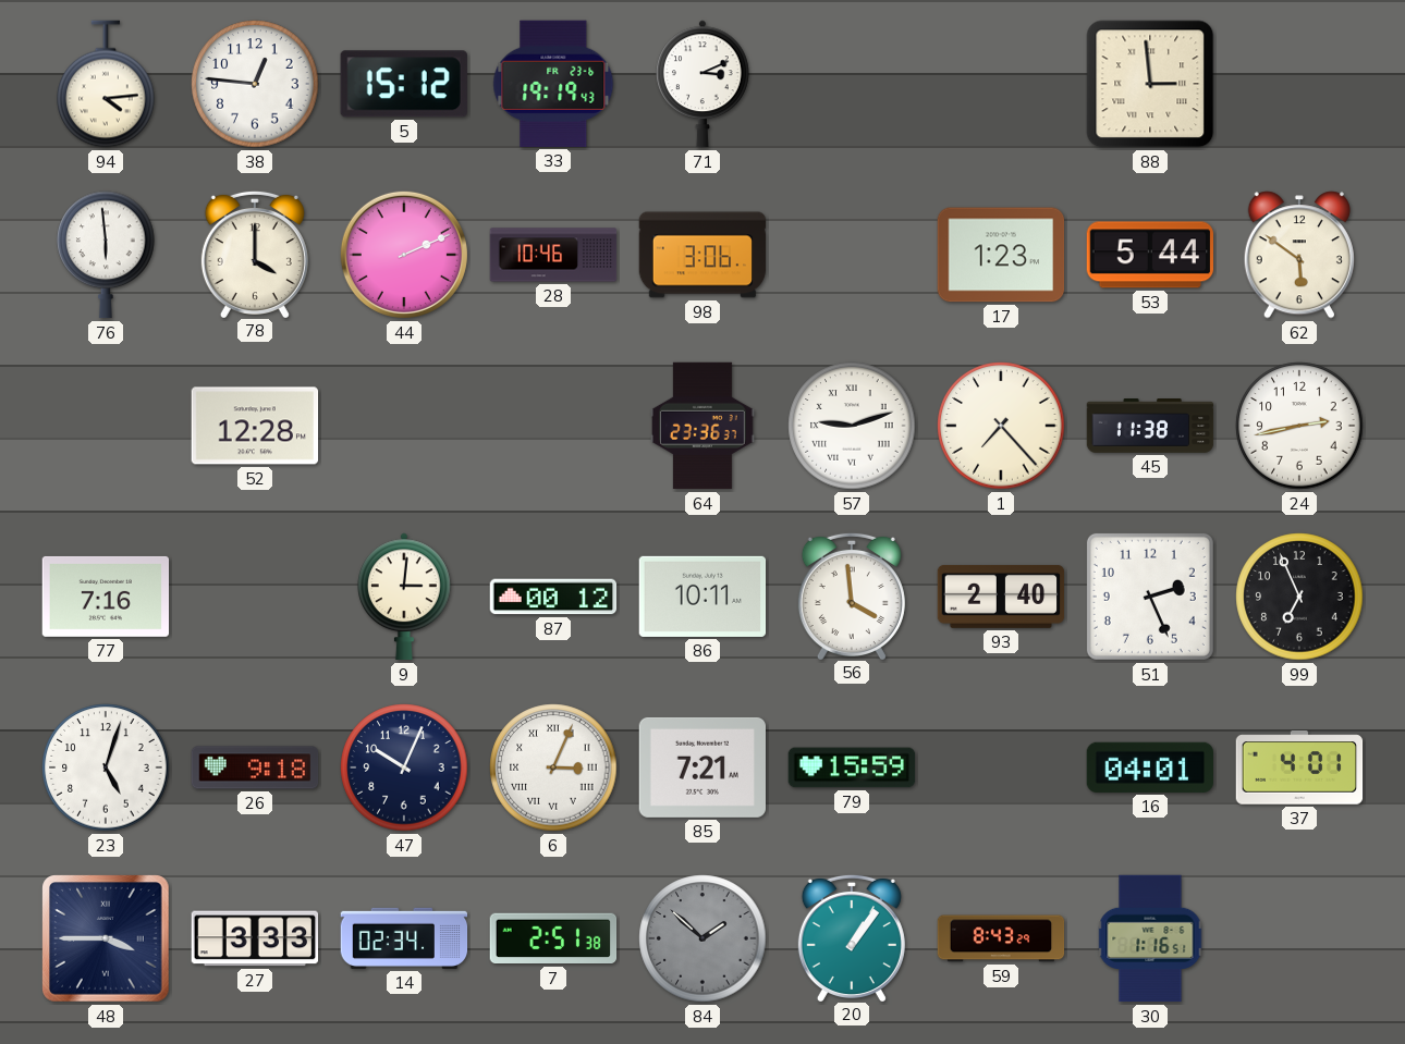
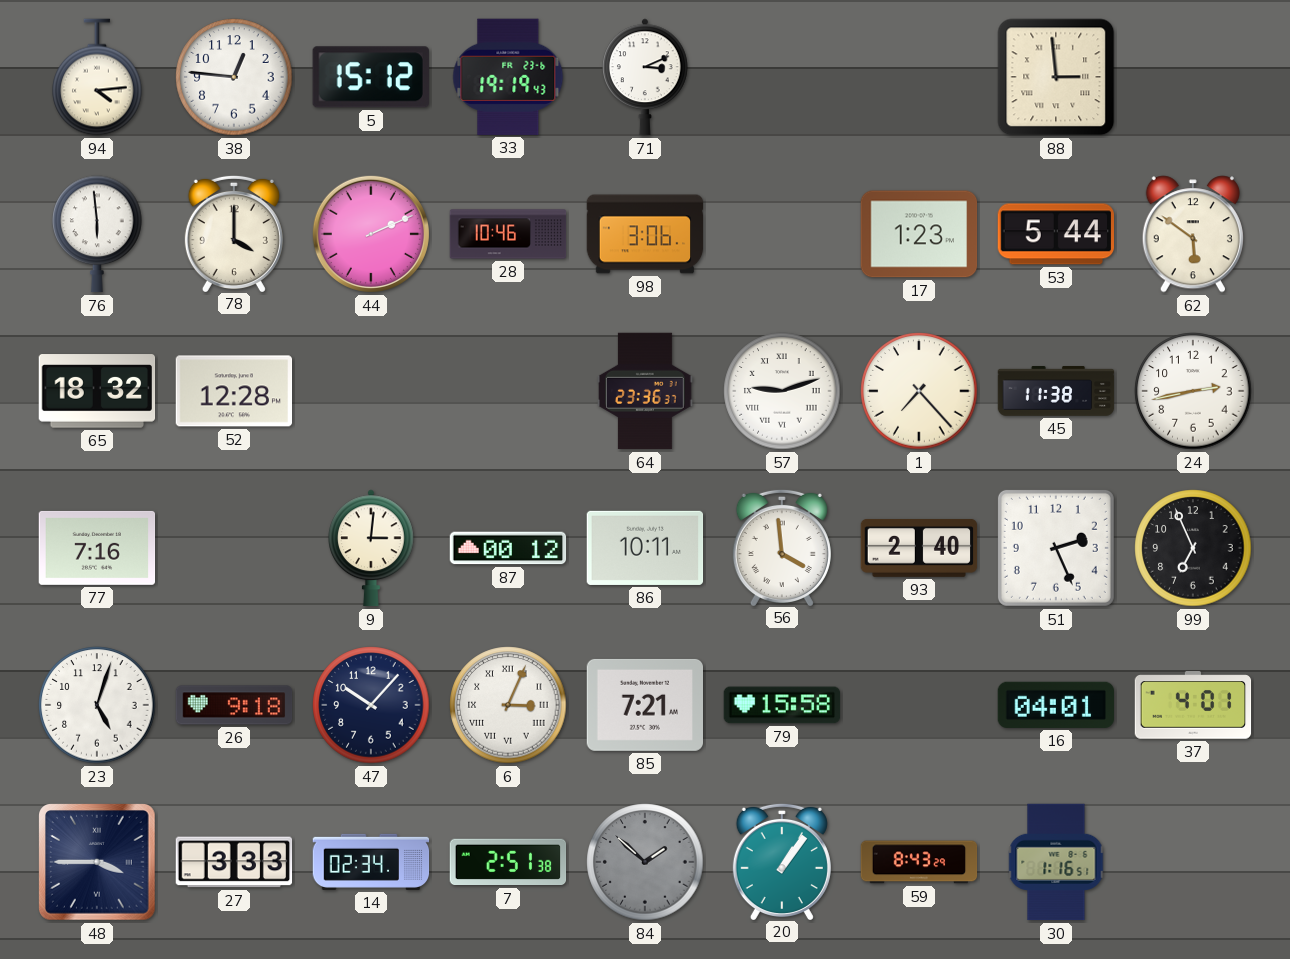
65: none -> 18:32 (97, 391)
47: 10:04 -> 10:07 (371, 705)
79: 15:59 -> 15:58 (782, 705)
